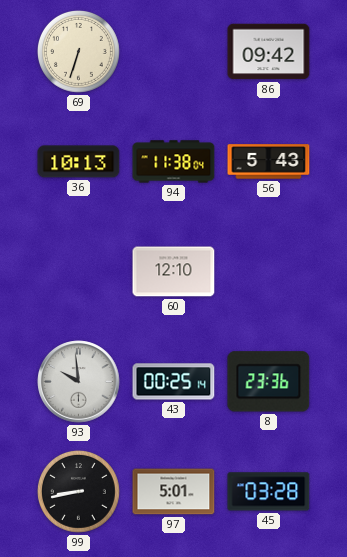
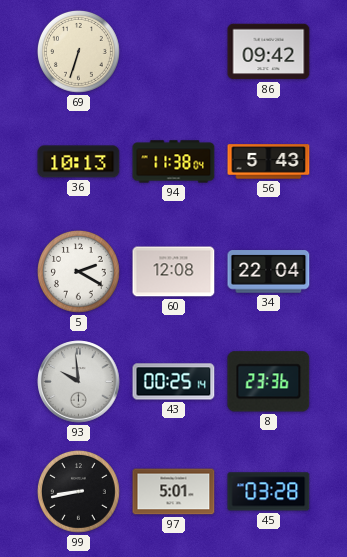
5: none -> 2:20 (78, 271)
60: 12:10 -> 12:08 (174, 272)
34: none -> 22:04 (269, 272)
